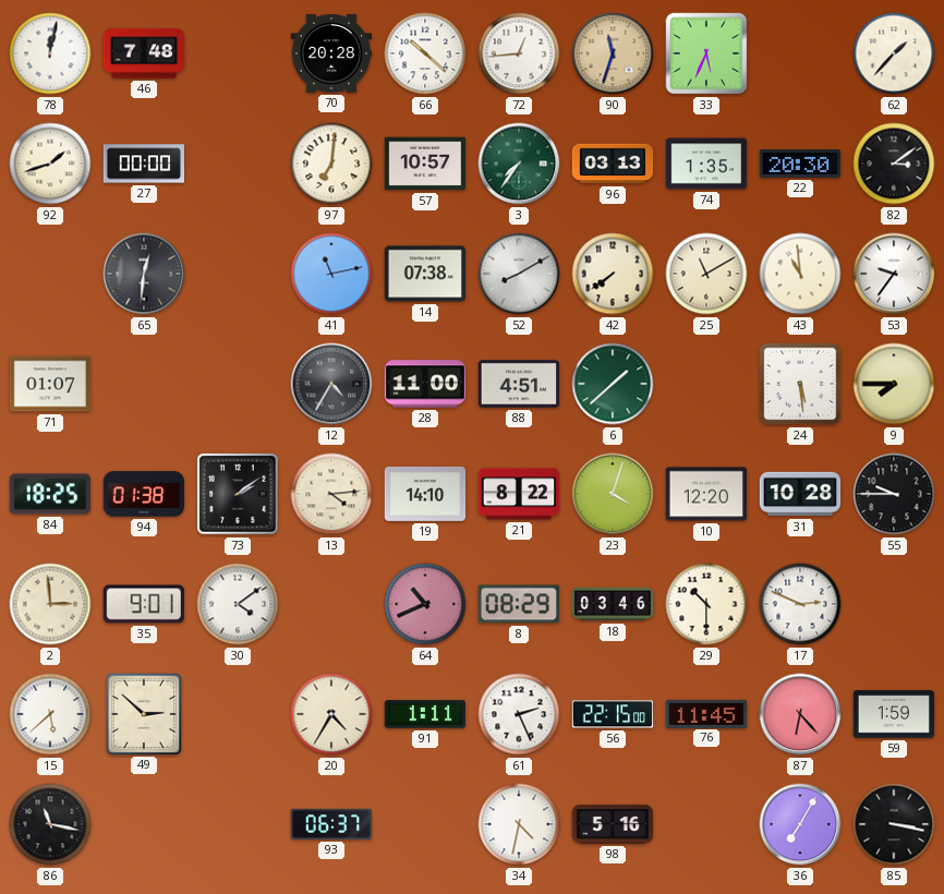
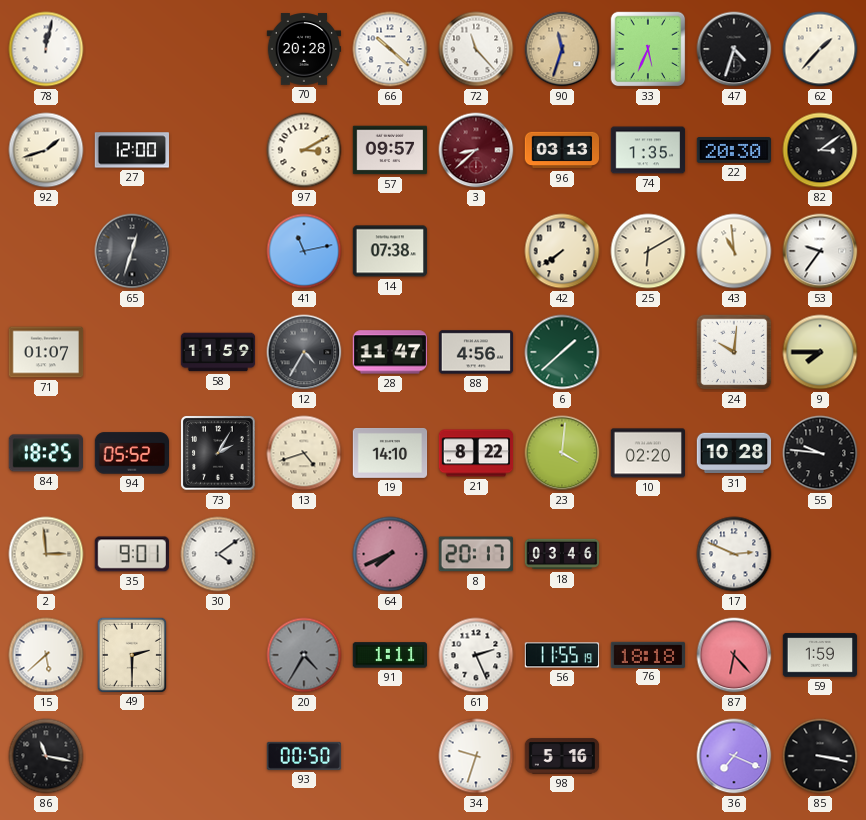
46: 7:48 -> none (144, 53)
72: 12:44 -> 11:23 (476, 49)
47: none -> 4:33 (734, 49)
27: 00:00 -> 12:00 (131, 150)
97: 7:01 -> 3:10 (304, 150)
57: 10:57 -> 09:57 (390, 150)
3: 7:36 -> 8:38 (476, 150)
3 dial: green -> burgundy (476, 150)
65: 12:31 -> 12:33 (132, 251)
52: 8:10 -> none (519, 274)
25: 11:10 -> 6:10 (648, 251)
58: none -> 11:59 (218, 352)
28: 11:00 -> 11:47 (389, 352)
88: 4:51 -> 4:56 (476, 352)
24: 5:29 -> 10:01 (734, 352)
94: 01:38 -> 05:52 (132, 453)
73: 2:09 -> 2:05 (218, 453)
13: 4:14 -> 4:42 (304, 453)
23: 4:03 -> 4:01 (562, 453)
10: 12:20 -> 02:20 (648, 453)
55: 9:45 -> 9:46 (820, 453)
64: 10:41 -> 7:41 (390, 554)
8: 08:29 -> 20:17 (475, 554)
29: 10:30 -> none (706, 604)
49: 2:52 -> 2:30 (131, 654)
20 dial: cream -> grey (304, 655)
56: 22:15 -> 11:55 (562, 655)
76: 11:45 -> 18:18 (648, 654)
93: 06:37 -> 00:50 (304, 756)
34: 4:32 -> 9:33 (476, 756)
36: 7:05 -> 7:19 (734, 756)
